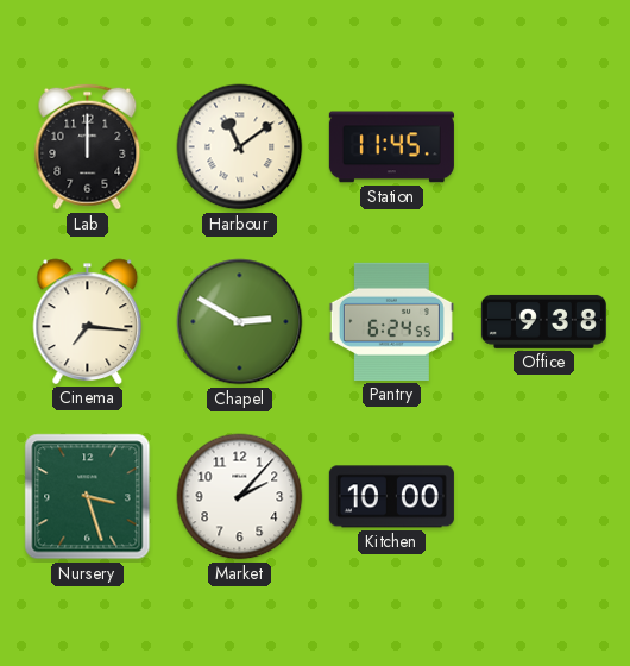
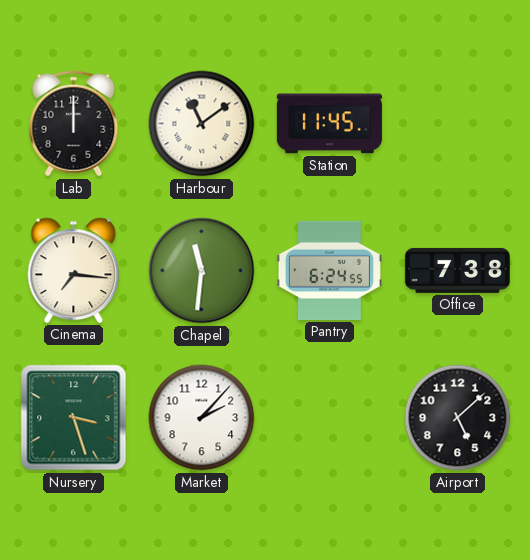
Chapel: 2:50 -> 11:31 (202, 271)
Office: 9:38 -> 7:38 (457, 270)
Kitchen: 10:00 -> none (391, 497)
Airport: none -> 5:08 (458, 418)
